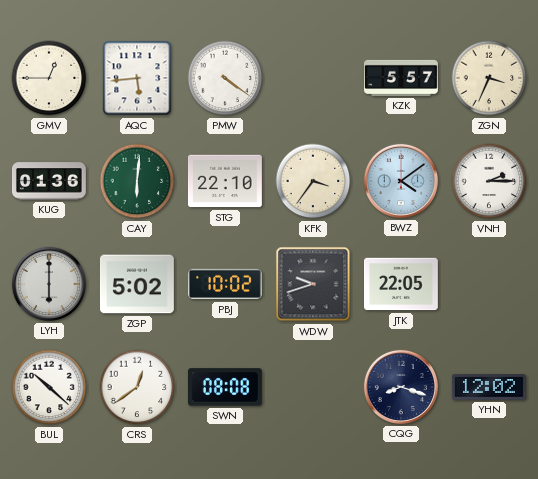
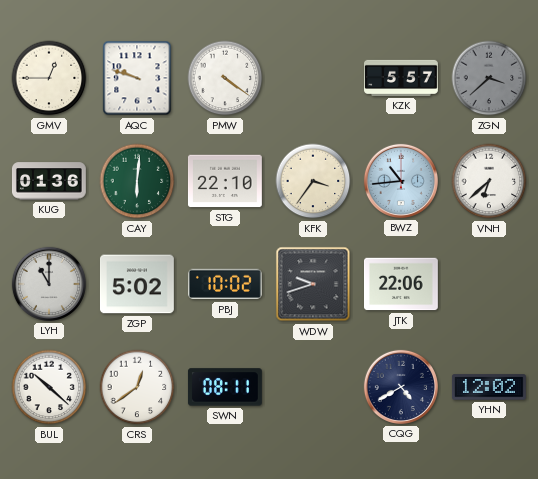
AQC: 5:44 -> 9:48 (137, 78)
ZGN: 3:34 -> 3:38 (489, 78)
ZGN dial: cream -> grey (489, 78)
BWZ: 4:09 -> 10:44 (401, 181)
VNH: 2:15 -> 6:38 (489, 181)
LYH: 6:00 -> 11:00 (49, 284)
JTK: 22:05 -> 22:06 (402, 284)
SWN: 08:08 -> 08:11 (225, 387)
CQG: 8:18 -> 4:40 (401, 387)
